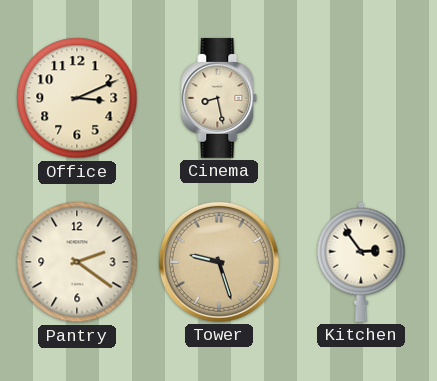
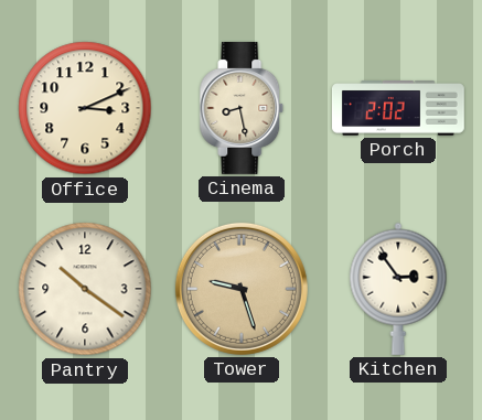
Porch: none -> 2:02 (398, 108)
Pantry: 2:21 -> 10:21 (85, 289)
